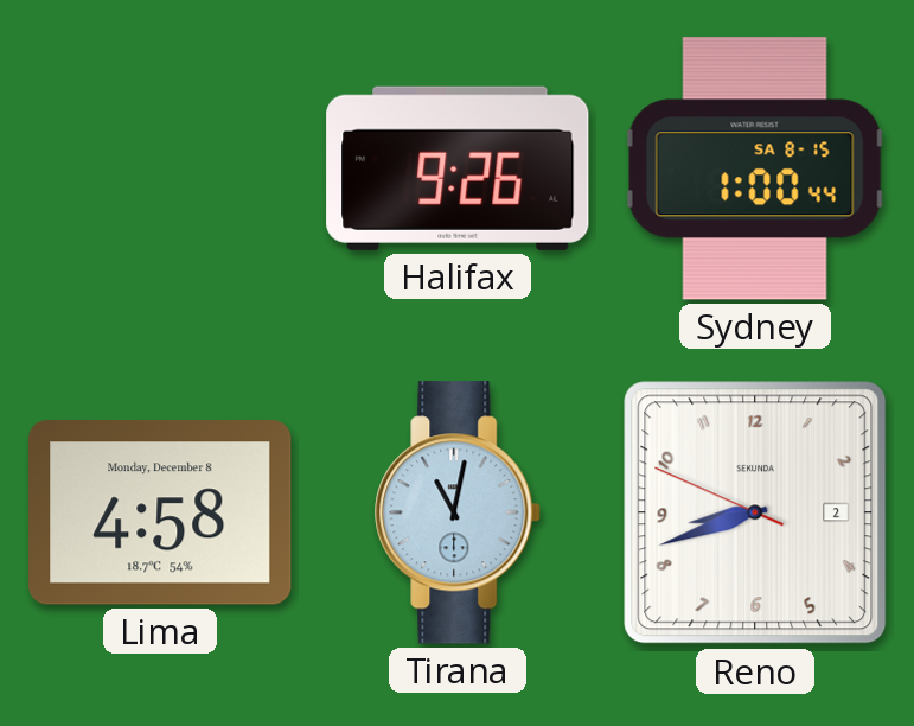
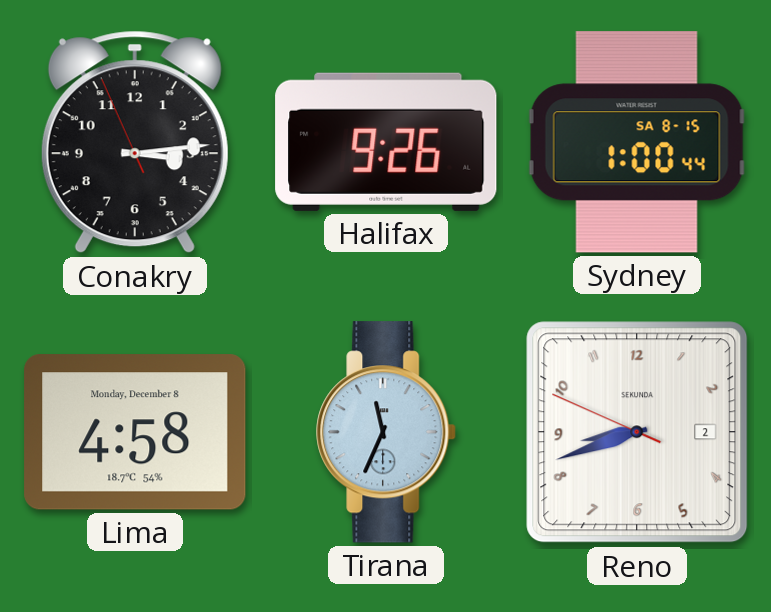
Conakry: none -> 3:13 (135, 142)
Tirana: 11:02 -> 11:34 (387, 432)
